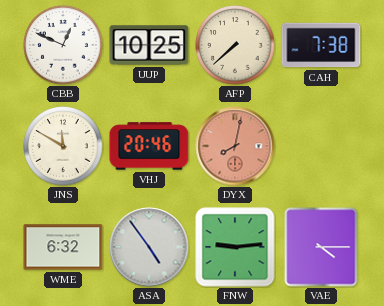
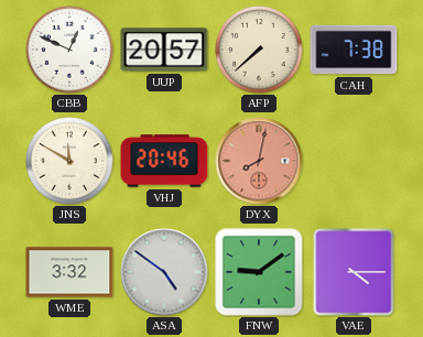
UUP: 10:25 -> 20:57 (164, 50)
WME: 6:32 -> 3:32 (69, 272)
ASA: 4:54 -> 4:51 (164, 272)
FNW: 9:14 -> 9:09 (259, 272)
